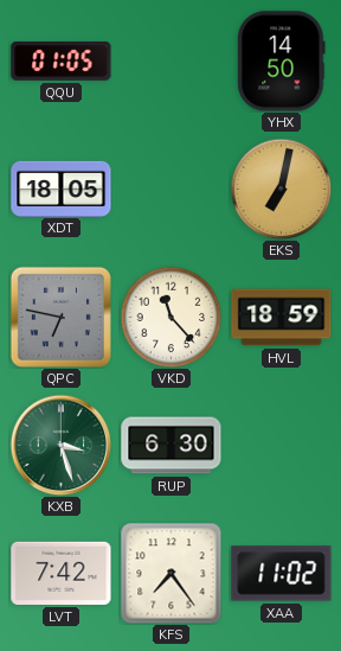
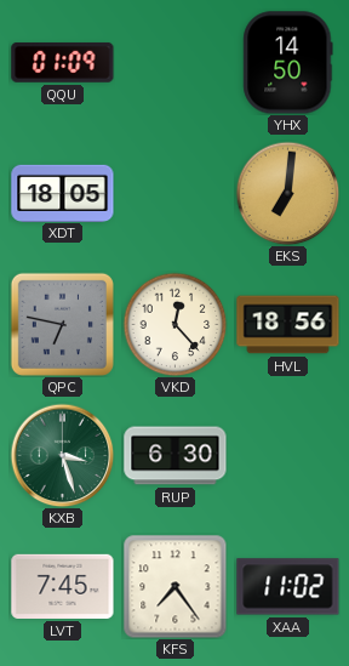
QQU: 01:05 -> 01:09 (63, 62)
EKS: 7:02 -> 7:01 (287, 193)
VKD: 11:23 -> 12:23 (174, 324)
HVL: 18:59 -> 18:56 (288, 325)
LVT: 7:42 -> 7:45 (63, 586)
